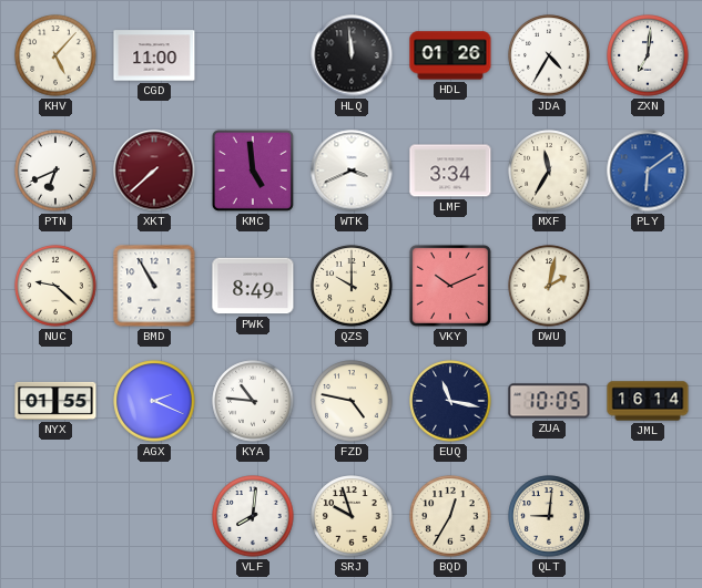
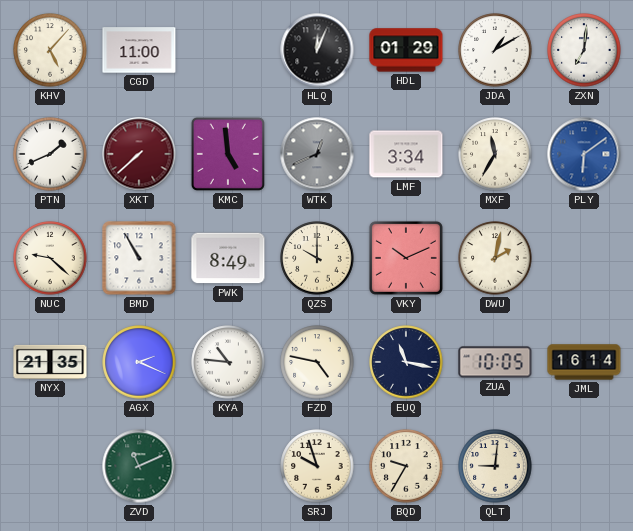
HLQ: 11:59 -> 12:04 (317, 50)
HDL: 01:26 -> 01:29 (406, 50)
JDA: 4:35 -> 1:10 (495, 50)
PTN: 6:41 -> 1:41 (50, 154)
WTK: 3:41 -> 12:41 (317, 154)
WTK dial: white -> grey (317, 154)
NYX: 01:55 -> 21:35 (50, 362)
ZVD: none -> 11:11 (139, 466)
VLF: 8:01 -> none (253, 516)
BQD: 12:35 -> 9:35 (406, 466)
